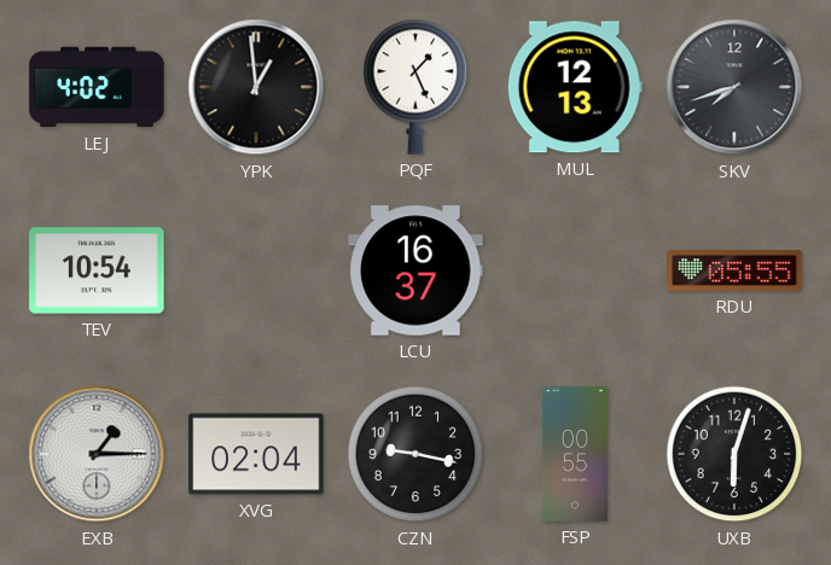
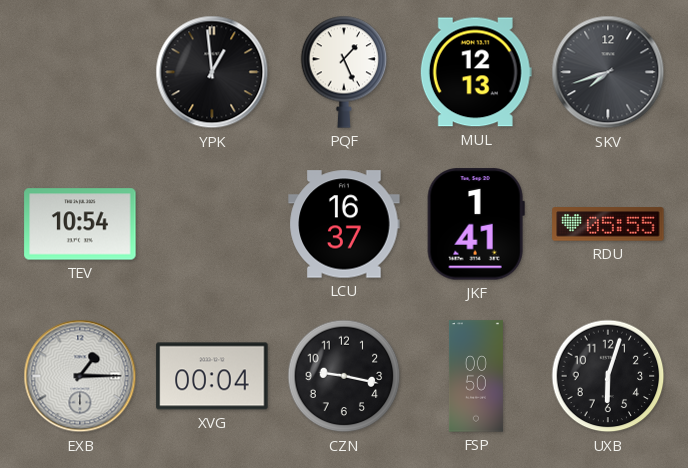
LEJ: 4:02 -> none (97, 87)
JKF: none -> 1:41 (476, 224)
XVG: 02:04 -> 00:04 (212, 376)
FSP: 00:55 -> 00:50 (476, 376)
